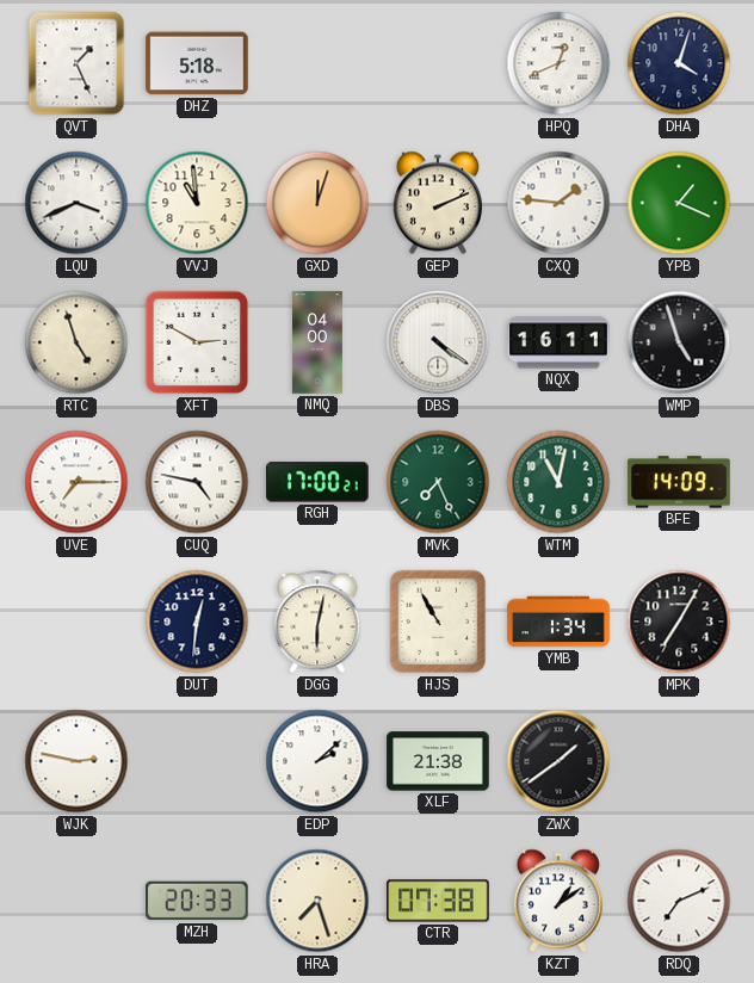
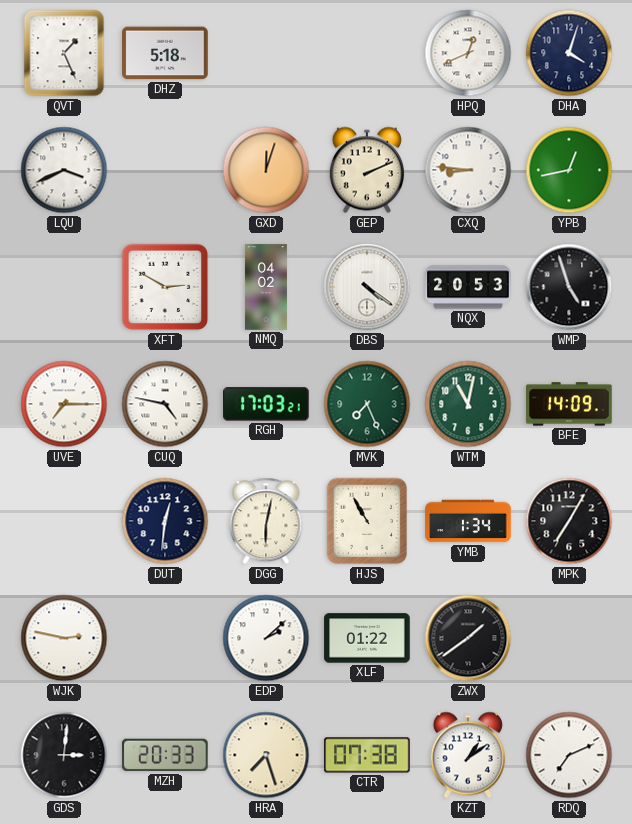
VVJ: 10:59 -> none (197, 203)
CXQ: 1:46 -> 8:46 (468, 170)
YPB: 1:19 -> 12:43 (569, 170)
RTC: 4:57 -> none (76, 342)
NMQ: 04:00 -> 04:02 (266, 287)
NQX: 16:11 -> 20:53 (468, 287)
RGH: 17:00 -> 17:03 (266, 404)
XLF: 21:38 -> 01:22 (367, 638)
GDS: none -> 3:01 (64, 755)
